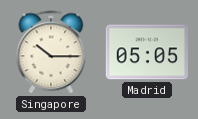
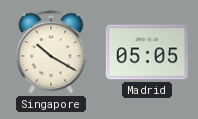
Singapore: 10:15 -> 10:20 (51, 52)
